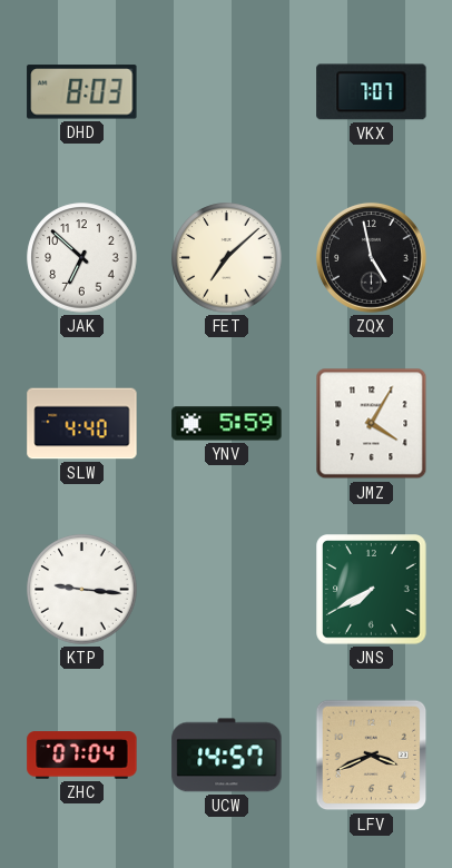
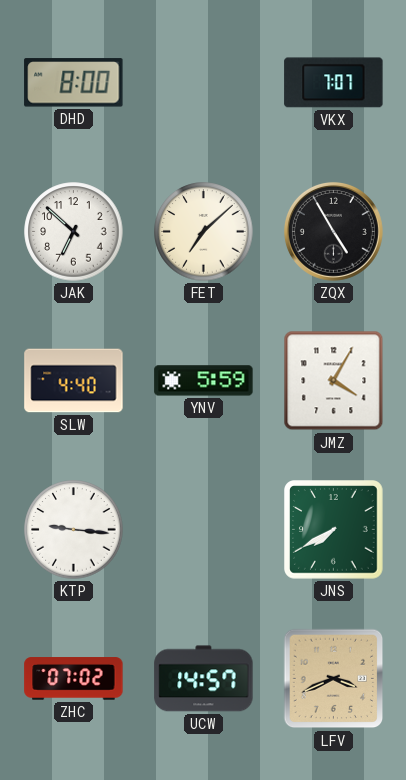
DHD: 8:03 -> 8:00 (74, 83)
ZQX: 4:58 -> 4:55 (333, 231)
ZHC: 07:04 -> 07:02 (74, 679)
